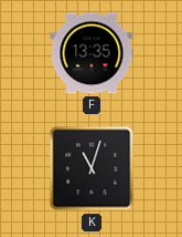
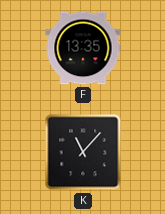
K: 11:03 -> 11:07 (83, 152)
